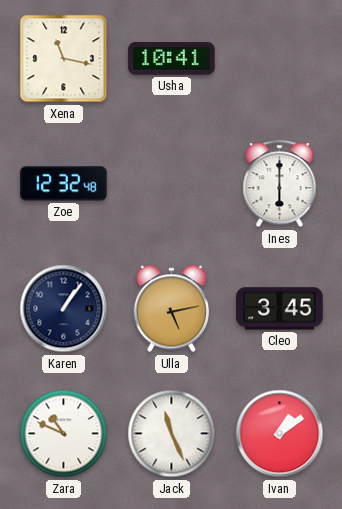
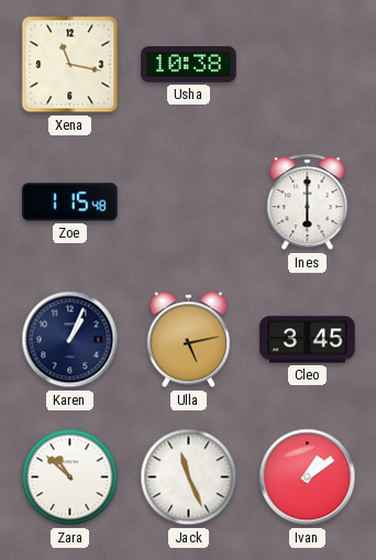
Usha: 10:41 -> 10:38 (189, 65)
Zoe: 12:32 -> 1:15 (70, 202)
Karen: 1:06 -> 1:04 (70, 340)
Zara: 10:49 -> 10:52 (70, 477)
